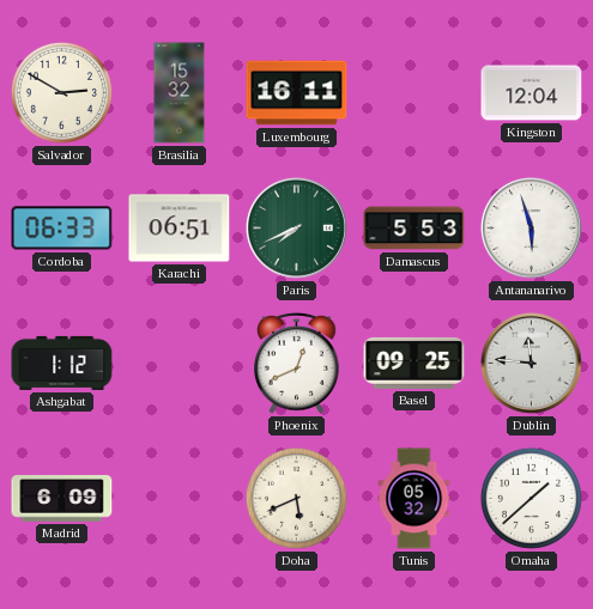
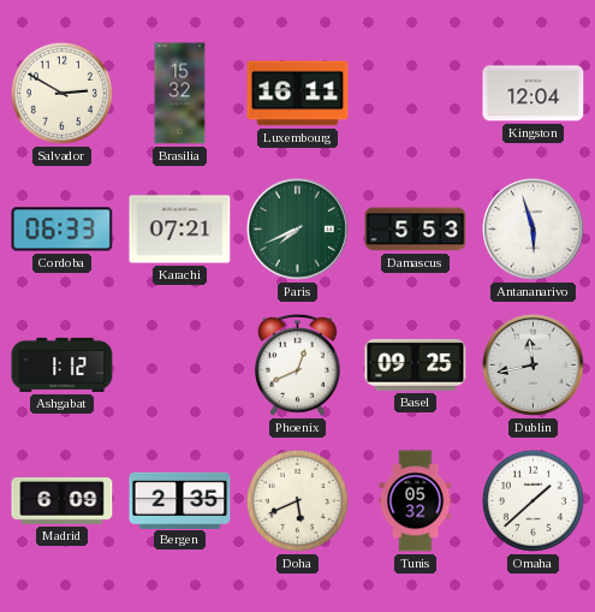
Karachi: 06:51 -> 07:21 (180, 230)
Dublin: 11:46 -> 11:43 (532, 364)
Bergen: none -> 2:35 (180, 500)
